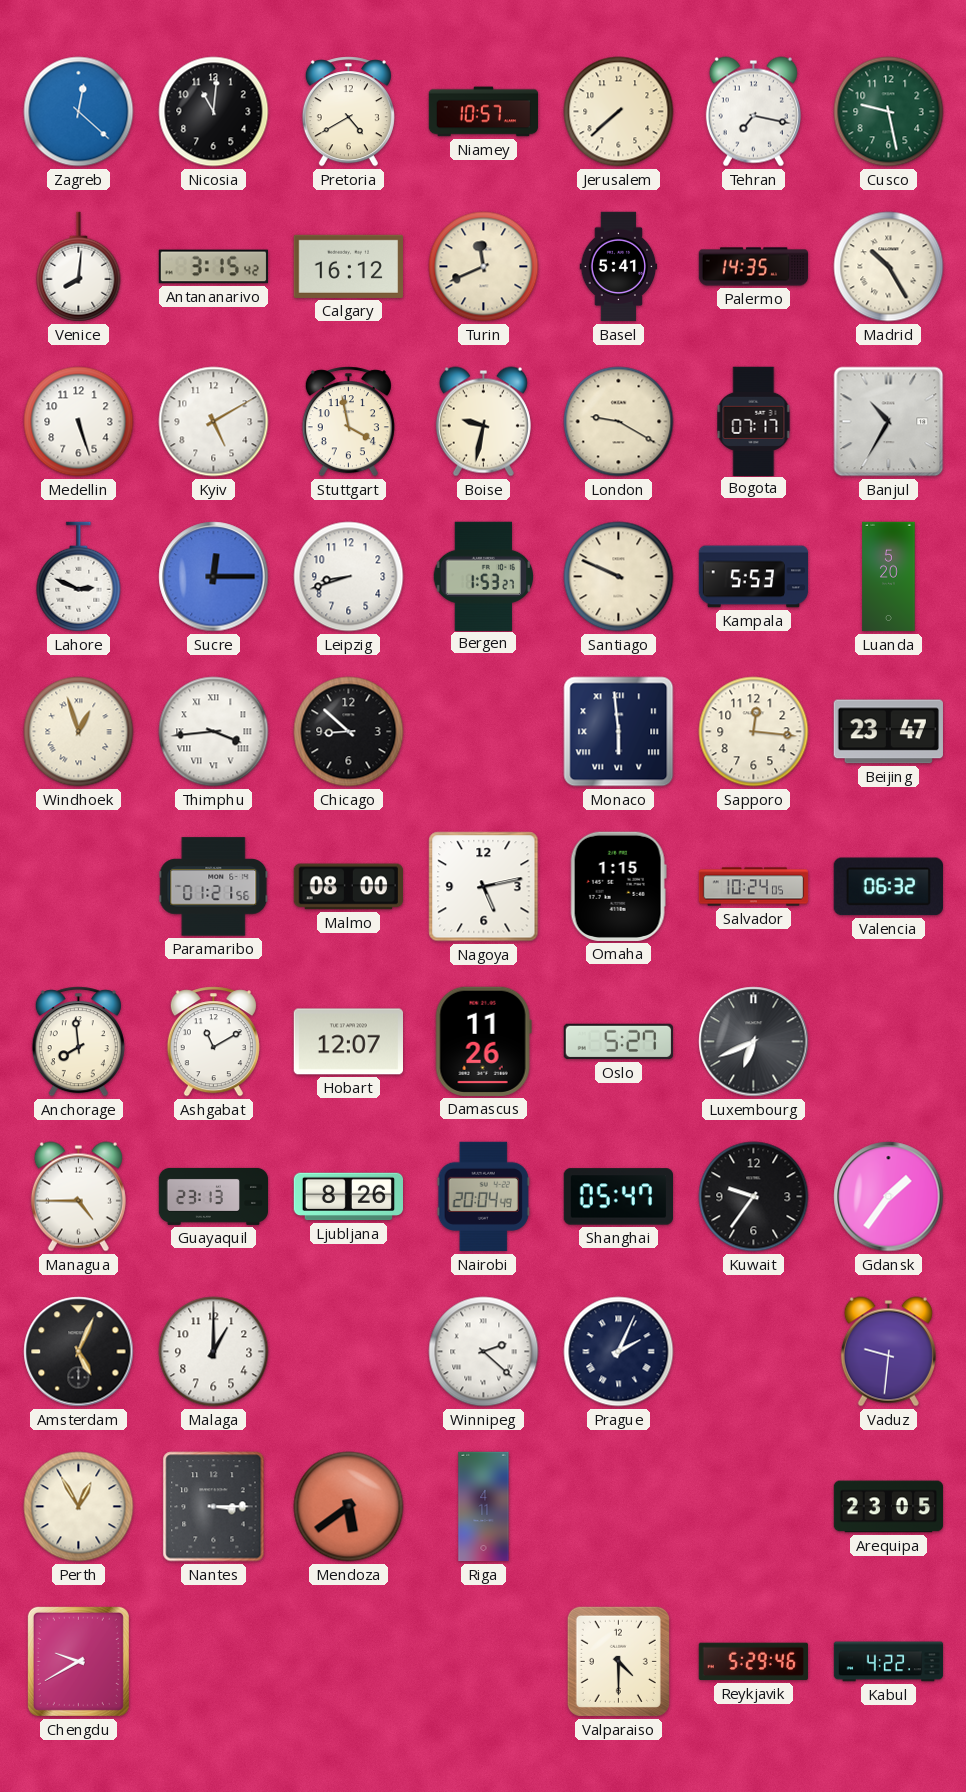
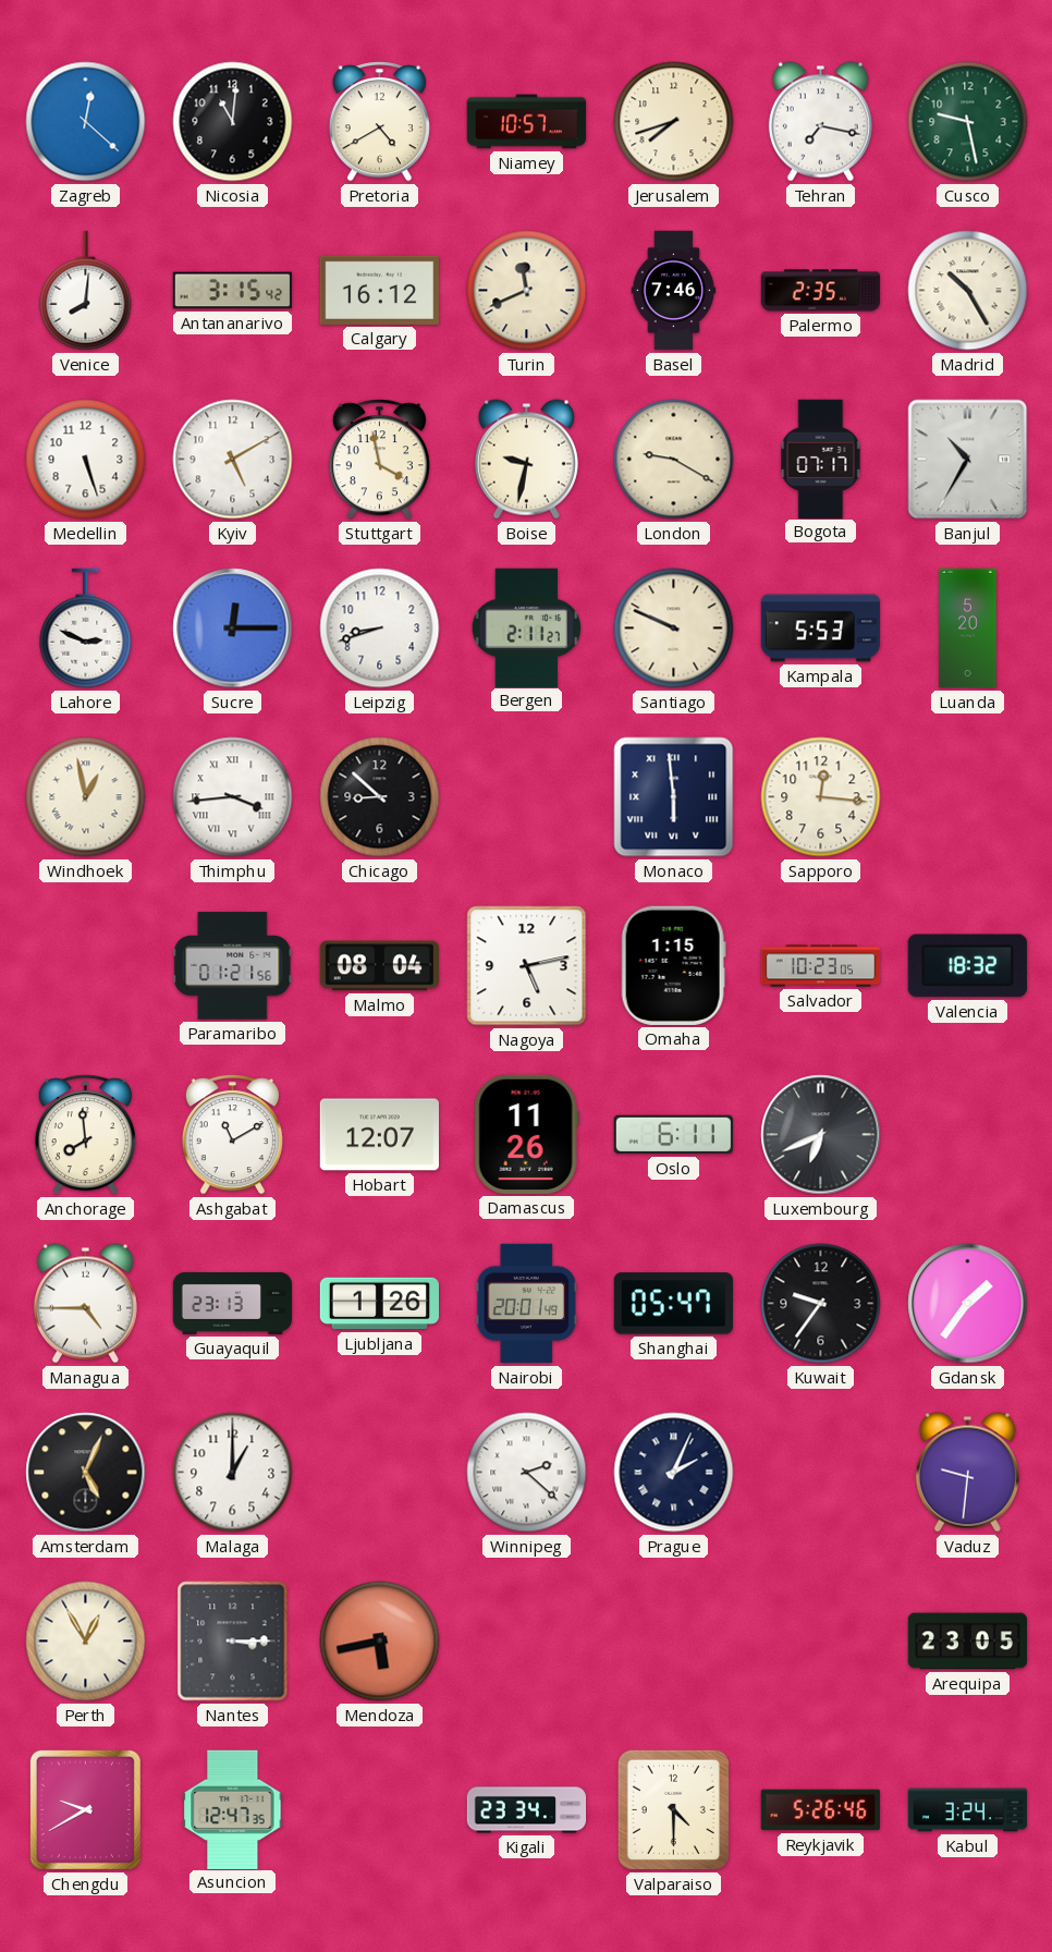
Jerusalem: 7:38 -> 7:42 (674, 122)
Basel: 5:41 -> 7:46 (674, 291)
Palermo: 14:35 -> 2:35 (821, 291)
Bergen: 1:53 -> 2:11 (527, 627)
Windhoek: 12:57 -> 12:58 (86, 797)
Beijing: 23:47 -> none (888, 732)
Malmo: 08:00 -> 08:04 (379, 966)
Salvador: 10:24 -> 10:23 (821, 966)
Valencia: 06:32 -> 18:32 (967, 966)
Oslo: 5:27 -> 6:11 (673, 1135)
Ljubljana: 8:26 -> 1:26 (379, 1304)
Nairobi: 20:04 -> 20:01 (526, 1304)
Mendoza: 5:39 -> 5:43 (380, 1642)
Riga: 4:11 -> none (484, 1507)
Asuncion: none -> 12:47 (233, 1809)
Kigali: none -> 23:34 (527, 1810)
Reykjavik: 5:29 -> 5:26 (820, 1810)
Kabul: 4:22 -> 3:24 (968, 1810)
